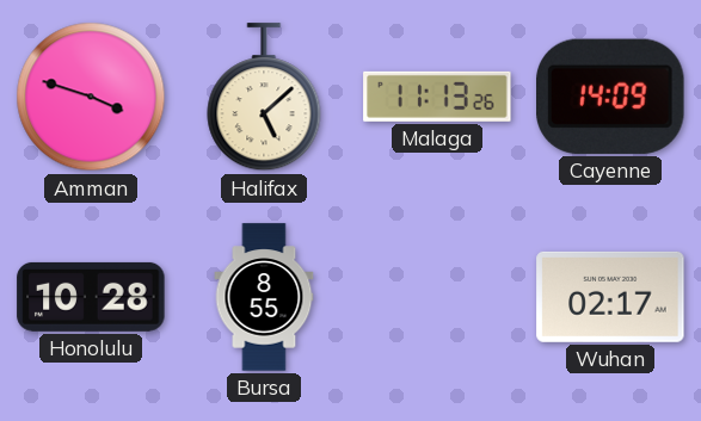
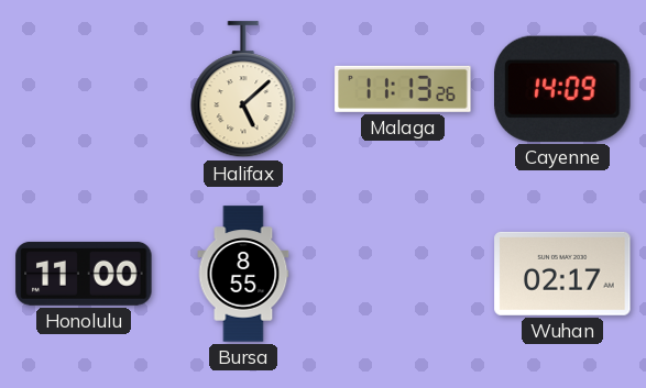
Amman: 3:48 -> none (91, 97)
Honolulu: 10:28 -> 11:00 (84, 274)
